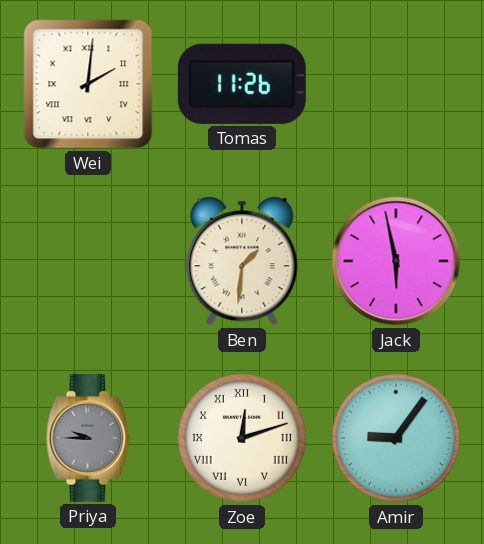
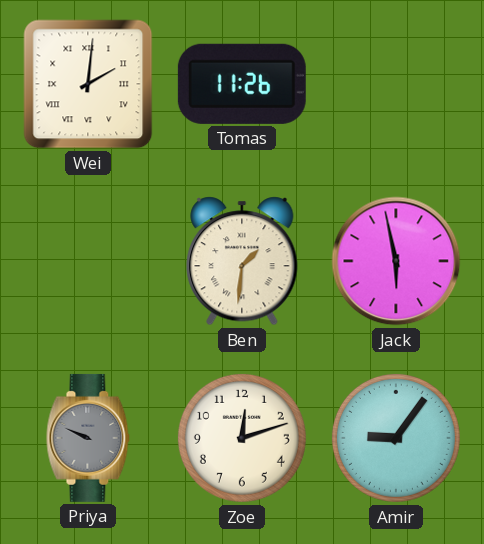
Priya: 9:45 -> 9:49 (88, 438)
Zoe numerals: Roman -> Arabic (242, 438)
